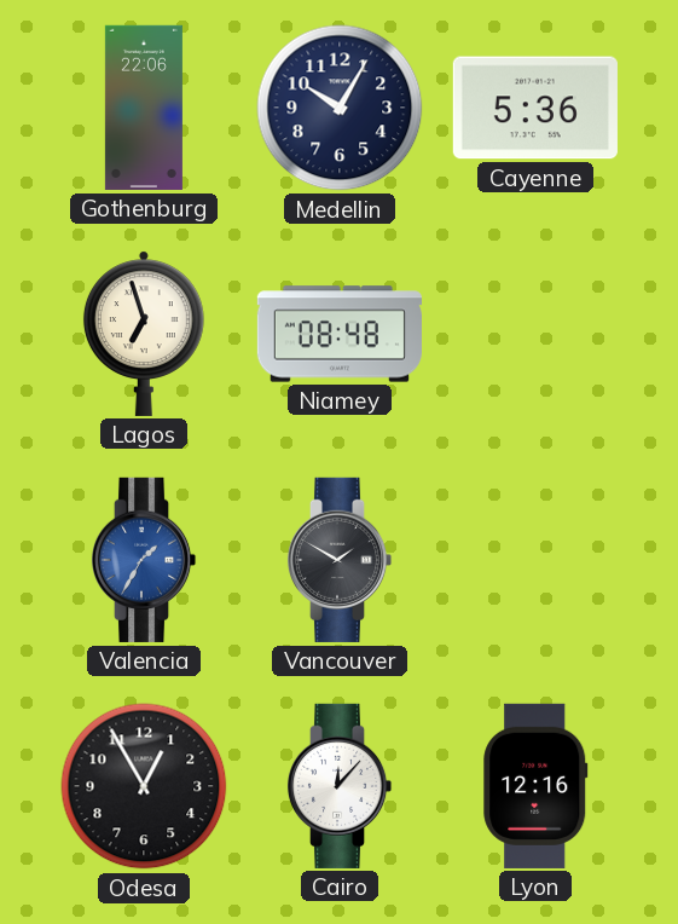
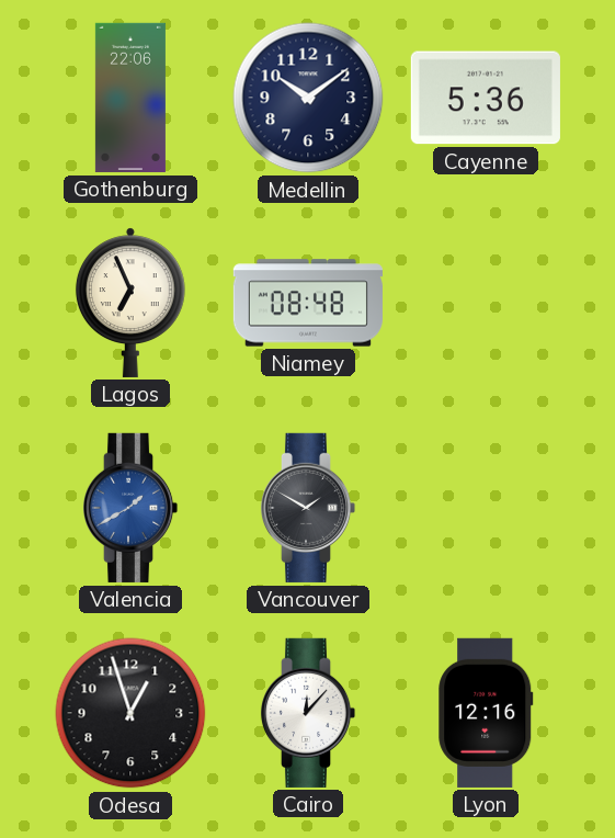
Medellin: 10:05 -> 10:09 (308, 98)
Lagos: 6:57 -> 6:56 (130, 303)
Valencia: 1:35 -> 1:40 (130, 508)
Odesa: 12:55 -> 12:57 (130, 713)
